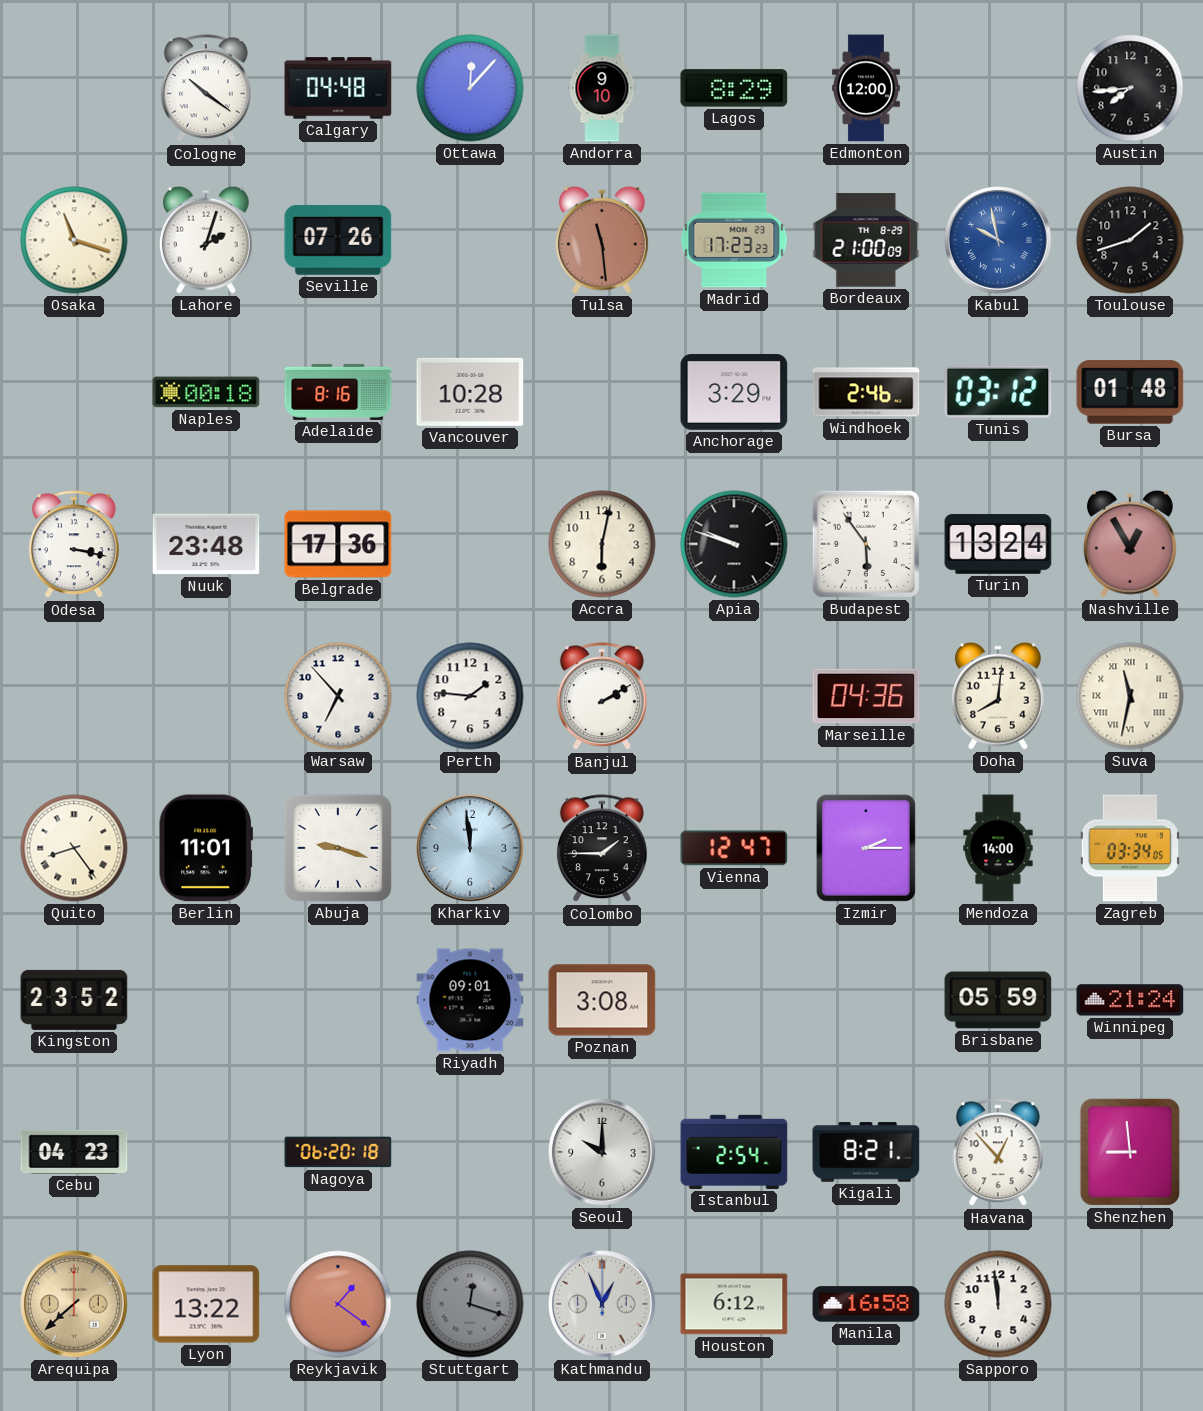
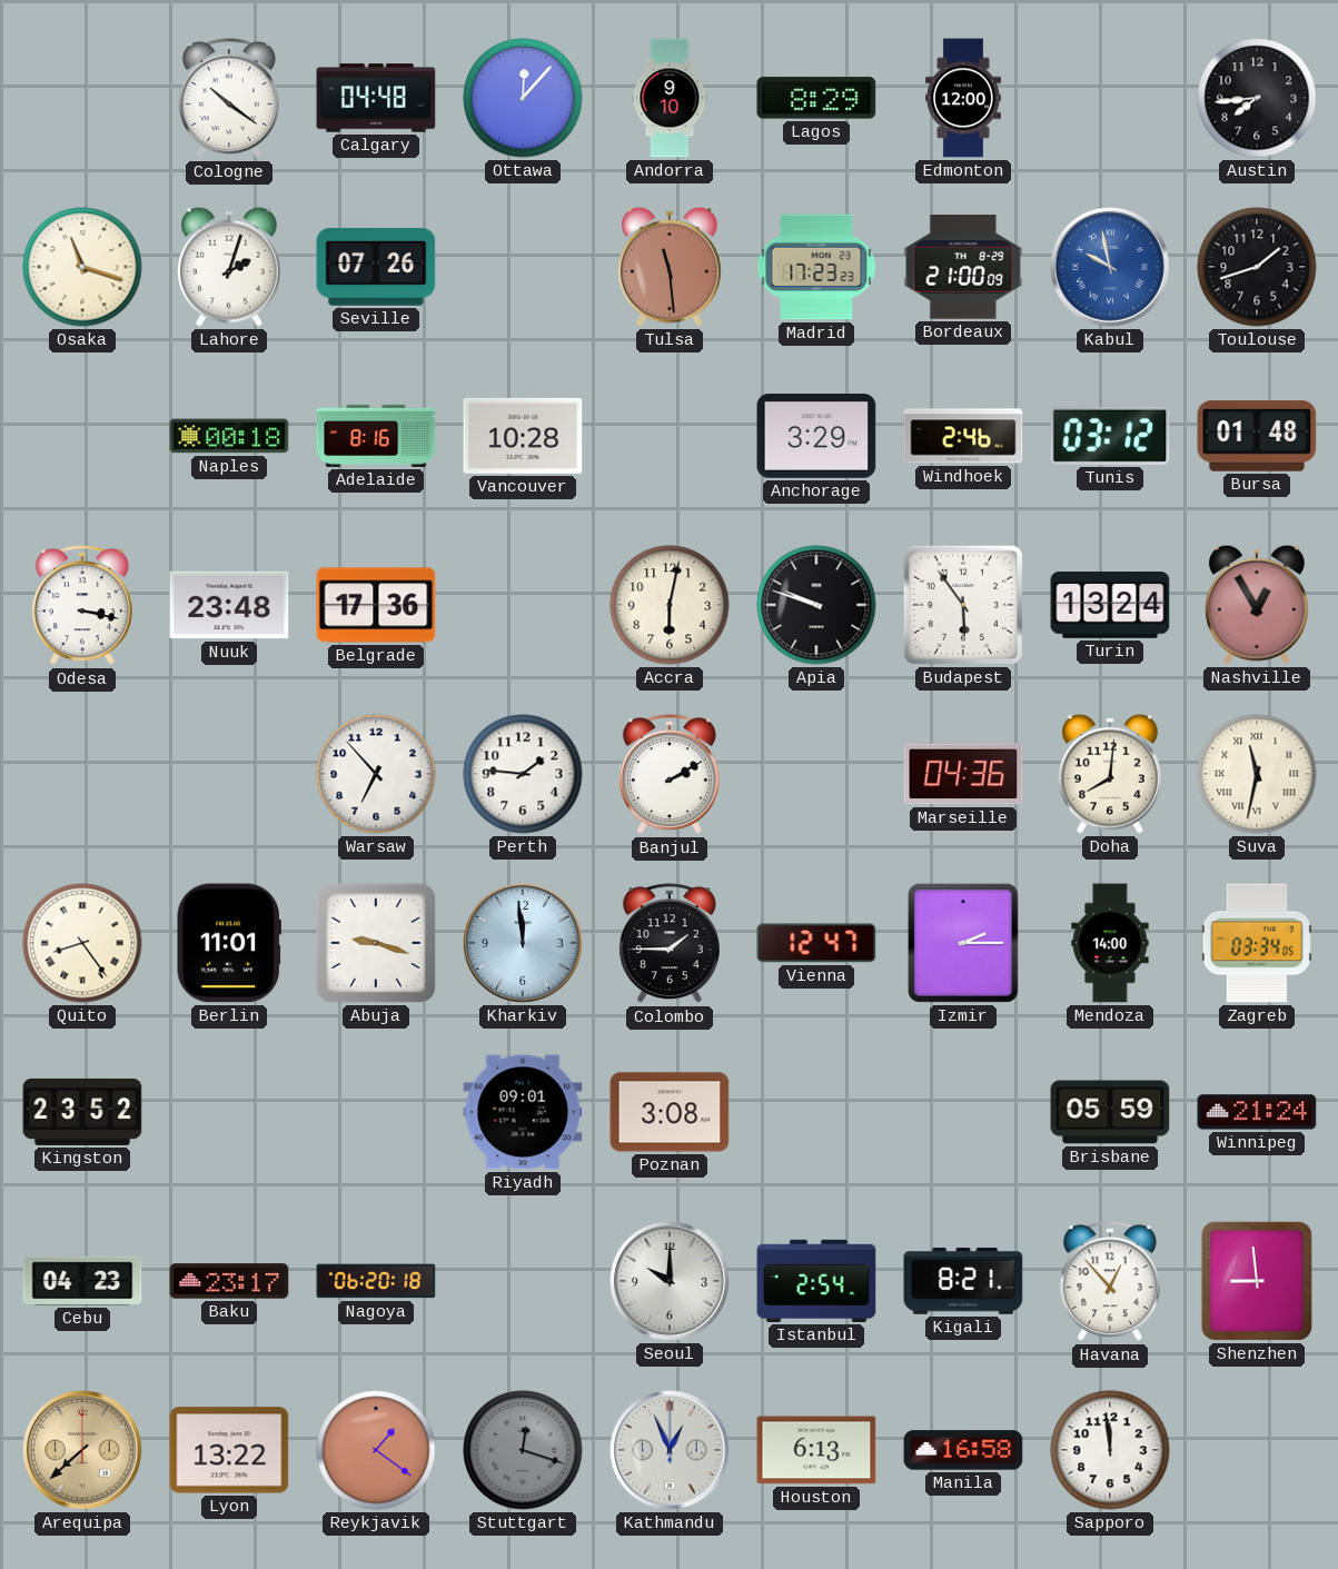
Baku: none -> 23:17 (229, 1281)
Houston: 6:12 -> 6:13 (816, 1450)
